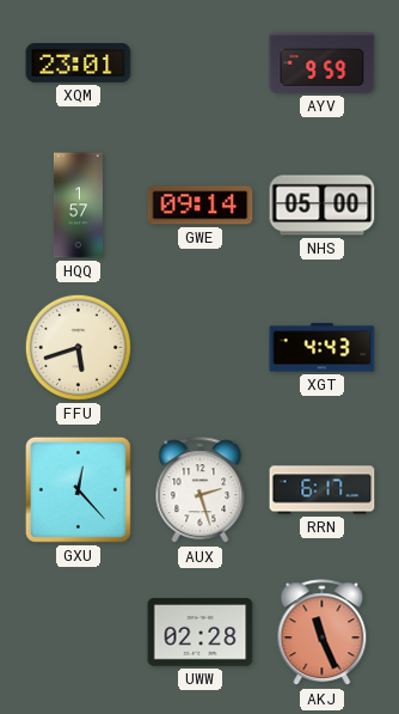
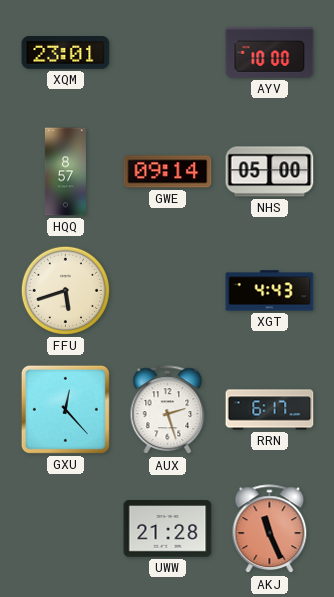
AYV: 9:59 -> 10:00 (270, 53)
HQQ: 1:57 -> 8:57 (65, 172)
UWW: 02:28 -> 21:28 (168, 529)
